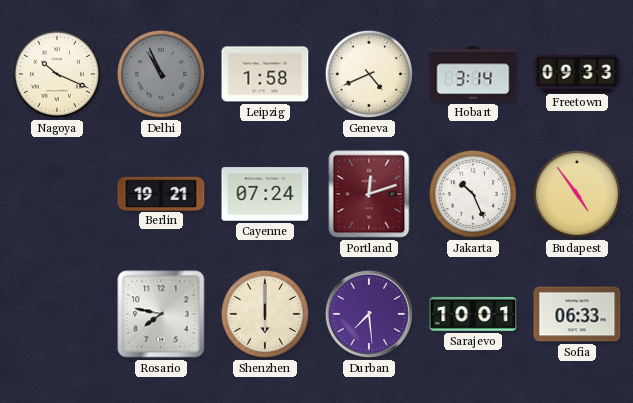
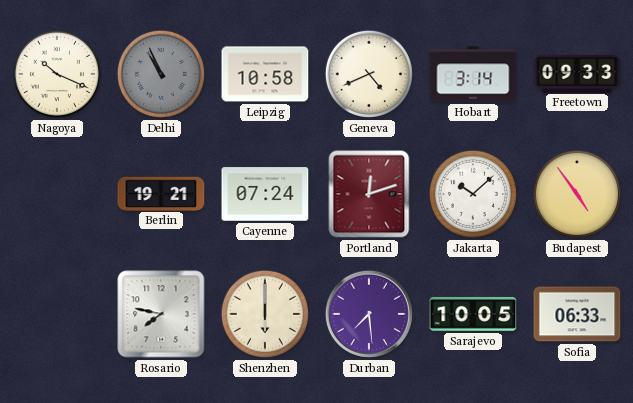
Leipzig: 1:58 -> 10:58 (265, 74)
Jakarta: 10:26 -> 10:08 (473, 194)
Sarajevo: 10:01 -> 10:05 (473, 314)
